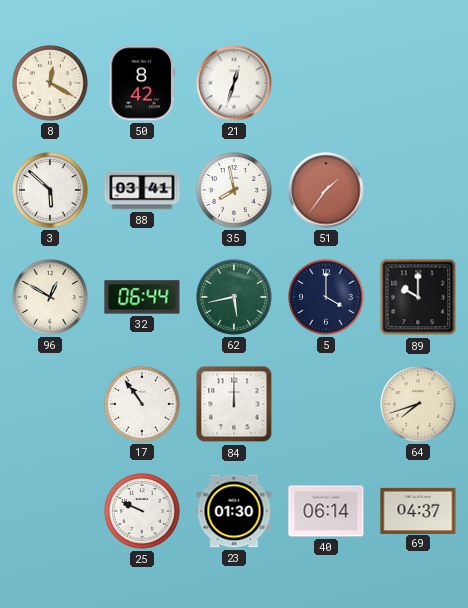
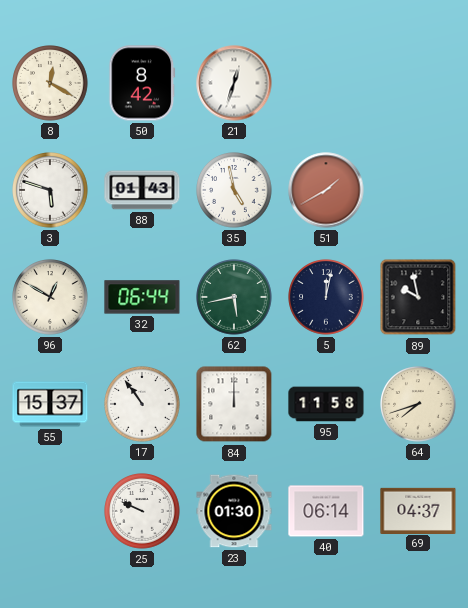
3: 5:52 -> 5:48 (50, 190)
88: 03:41 -> 01:43 (142, 190)
35: 7:58 -> 4:58 (234, 190)
51: 1:36 -> 1:40 (326, 190)
5: 4:00 -> 12:02 (326, 297)
89: 10:00 -> 9:58 (418, 297)
55: none -> 15:37 (50, 404)
95: none -> 11:58 (326, 404)
